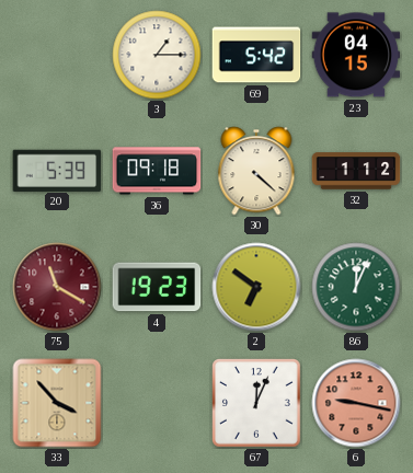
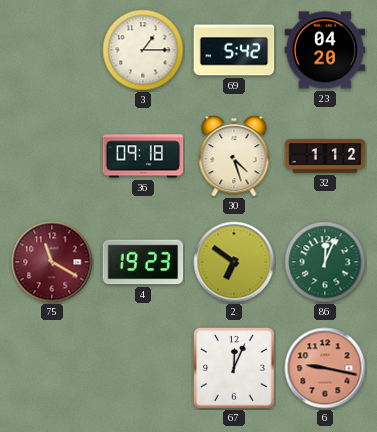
23: 04:15 -> 04:20 (325, 50)
20: 5:39 -> none (57, 170)
30: 4:22 -> 4:27 (234, 156)
33: 3:53 -> none (57, 403)
